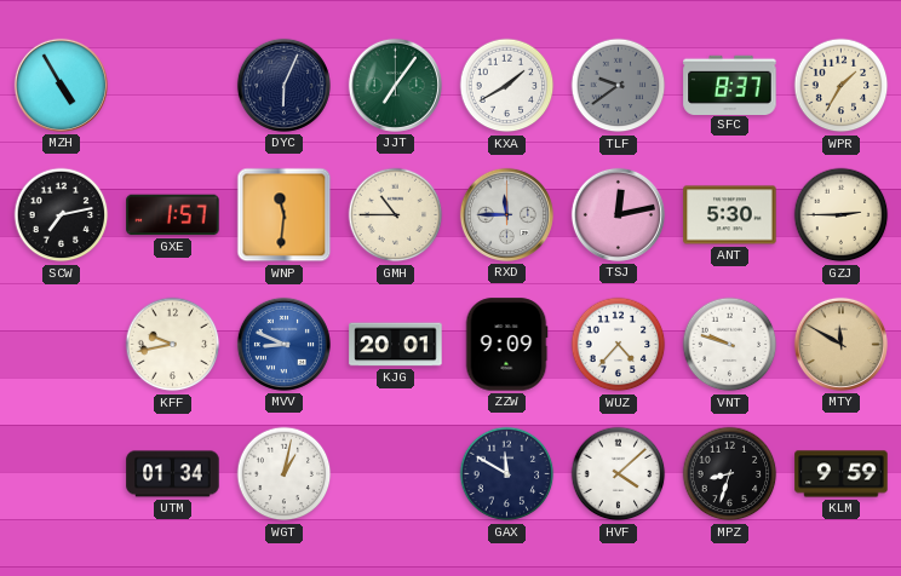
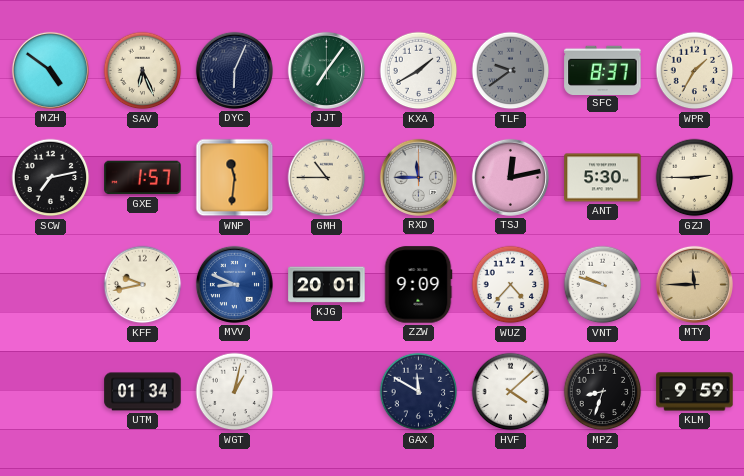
MZH: 4:55 -> 4:51 (50, 70)
SAV: none -> 6:26 (143, 71)
MTY: 11:50 -> 11:45 (694, 284)
